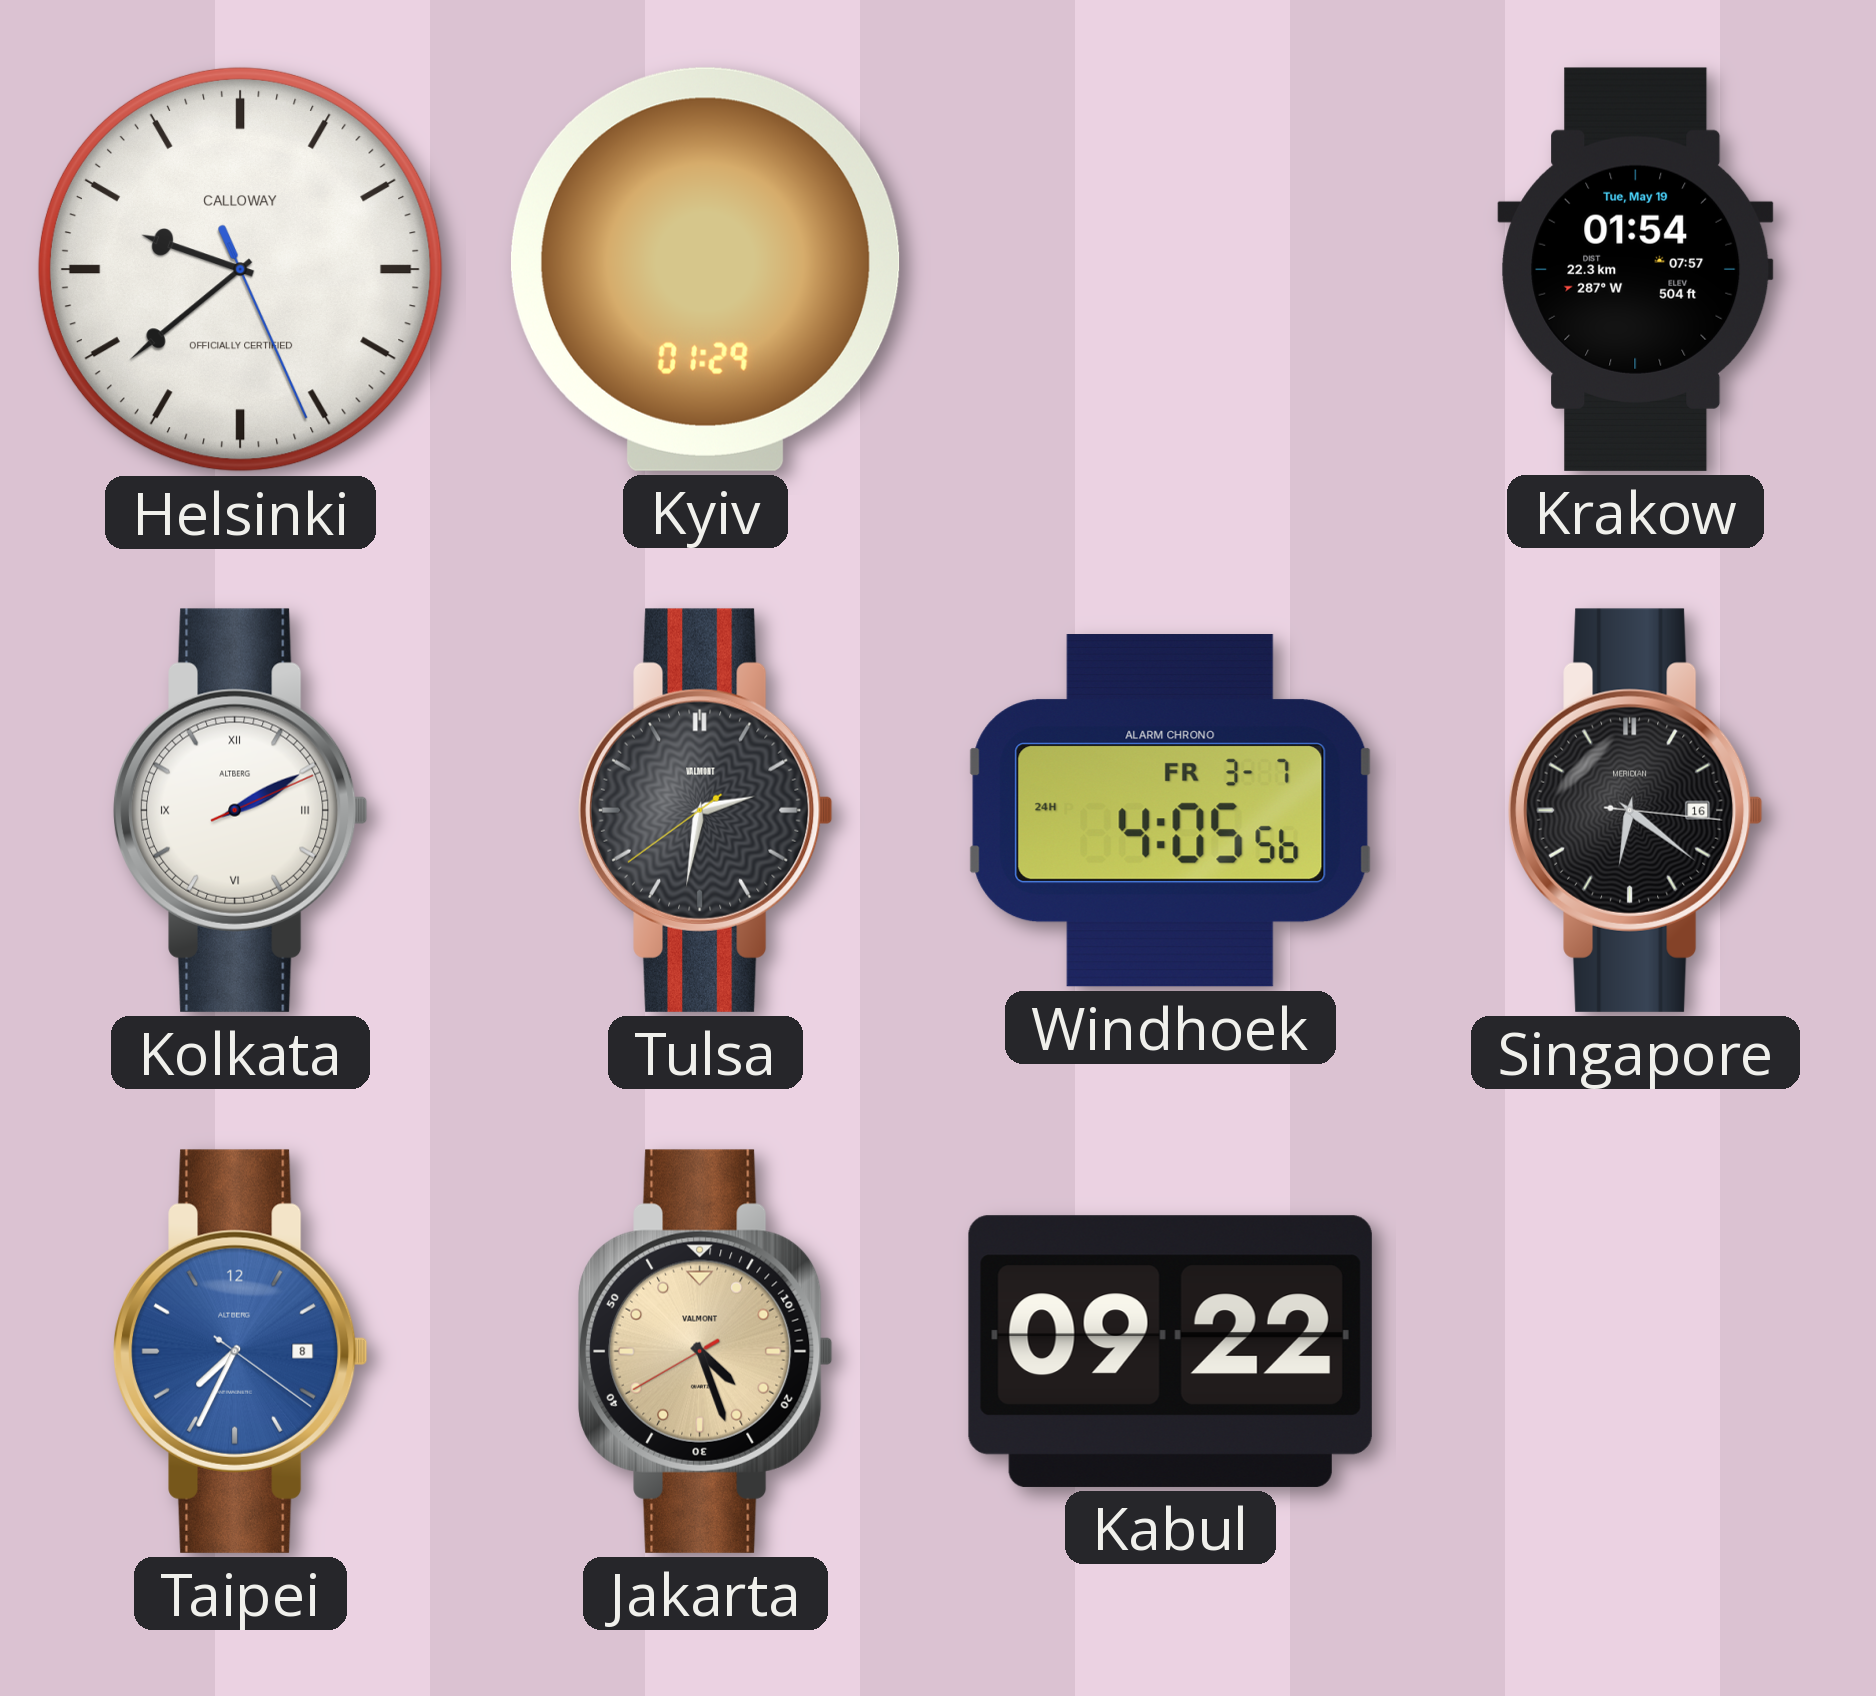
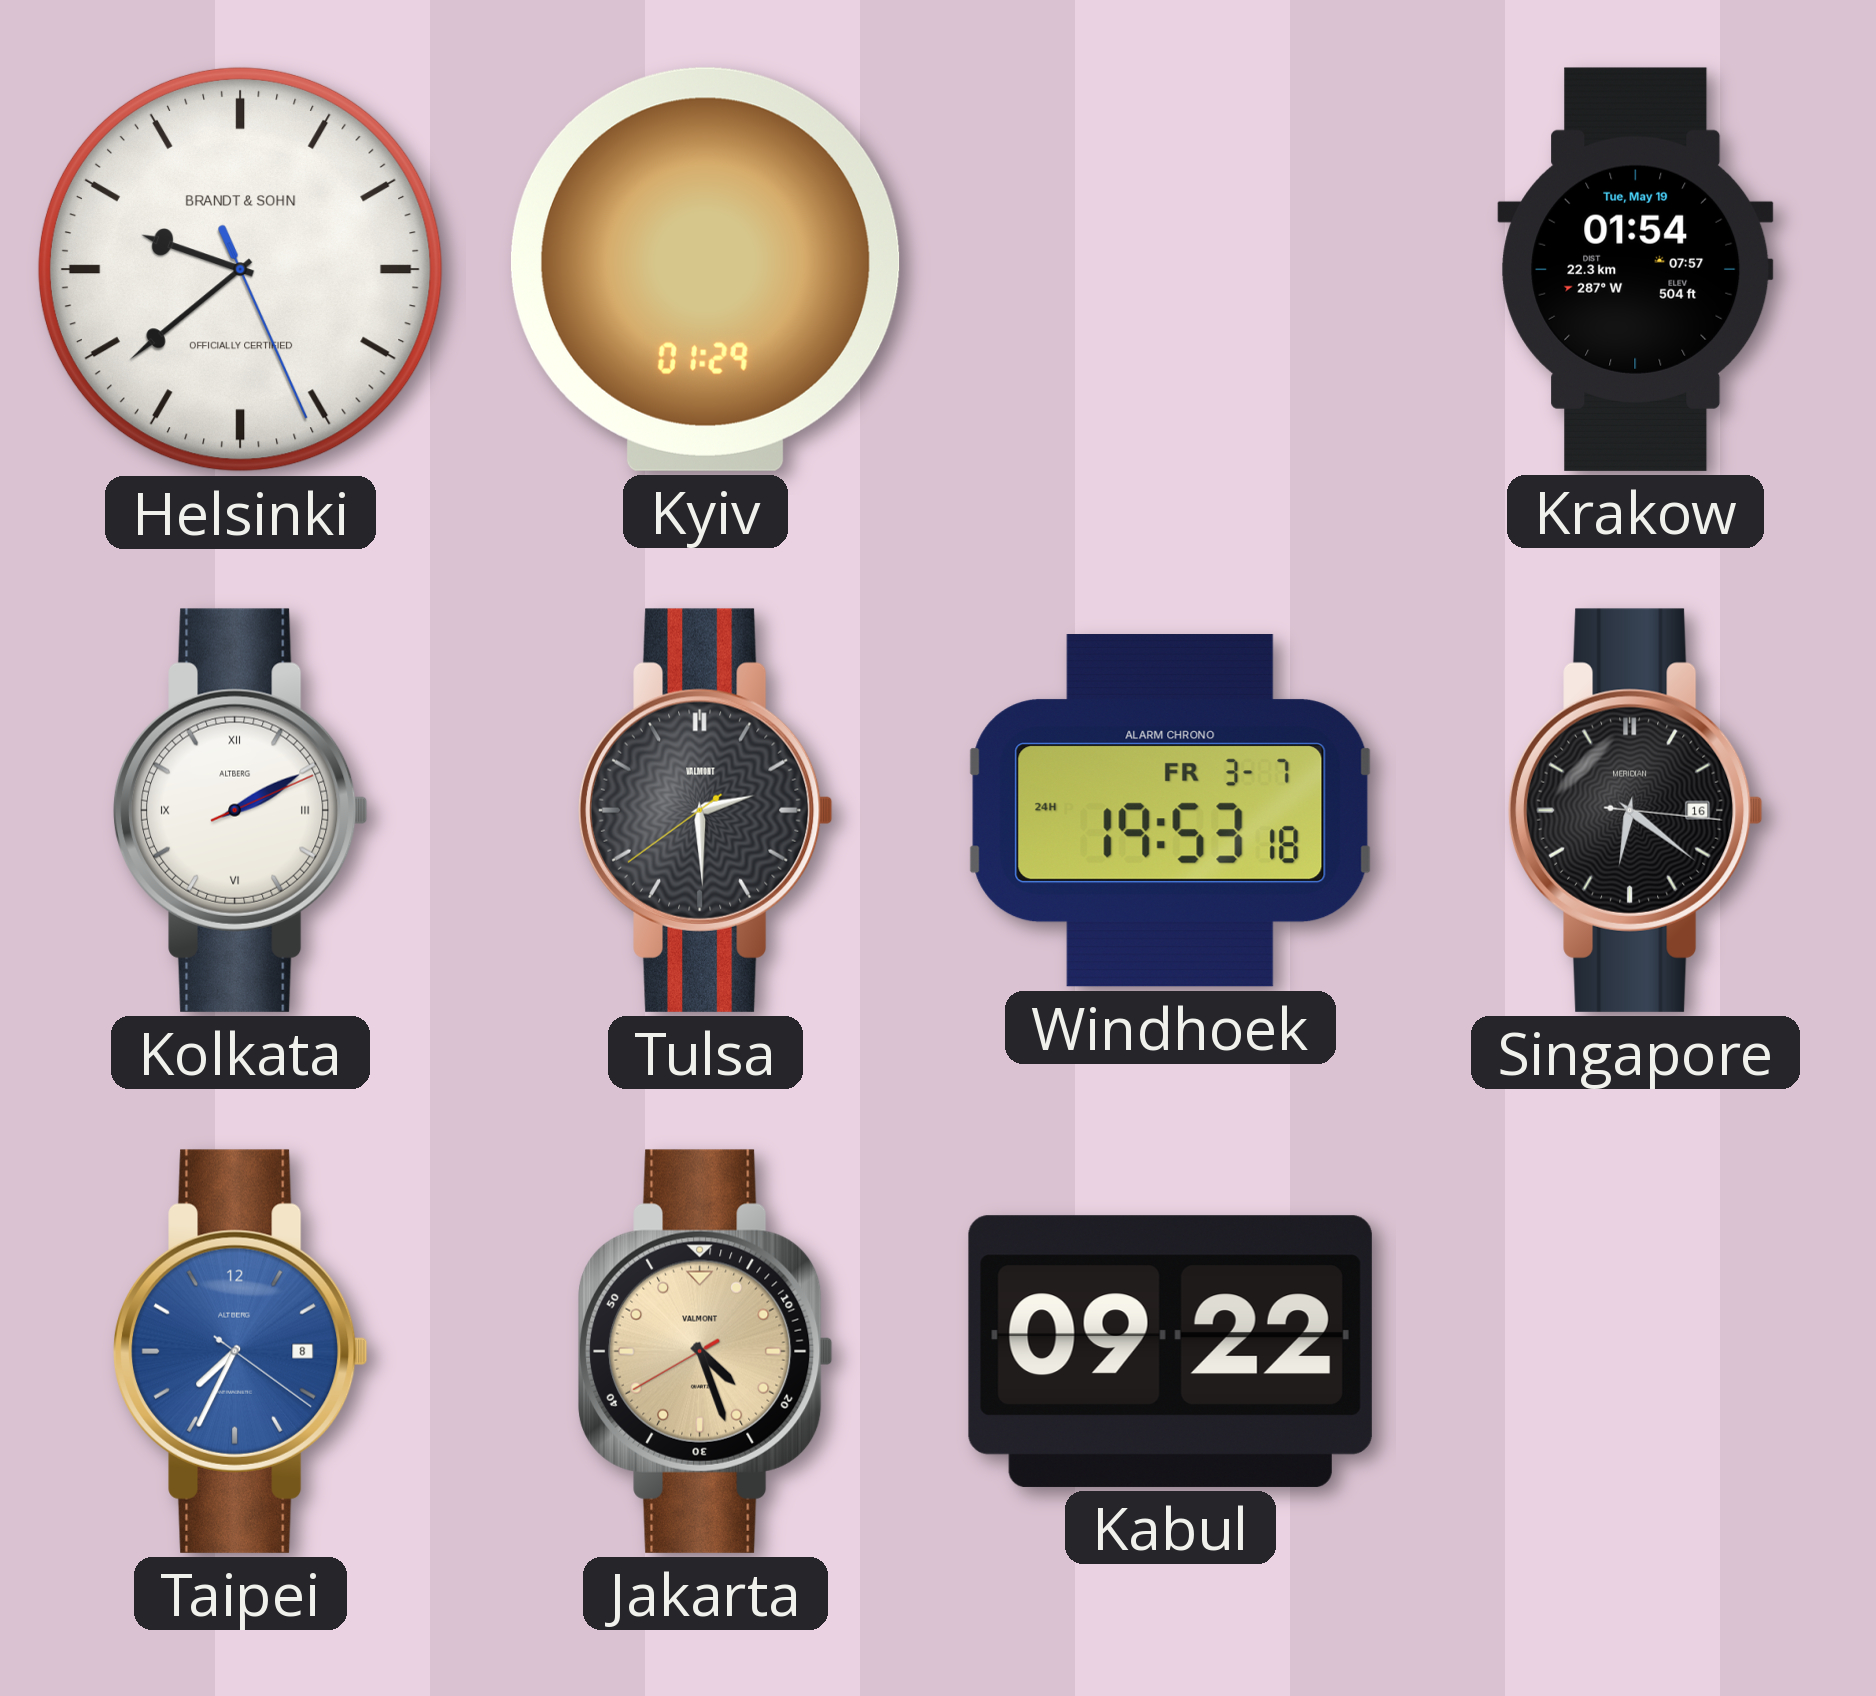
Helsinki brand: CALLOWAY -> BRANDT & SOHN (240, 269)
Tulsa: 2:31 -> 2:29 (705, 810)
Windhoek: 4:05 -> 19:53 (1171, 811)
